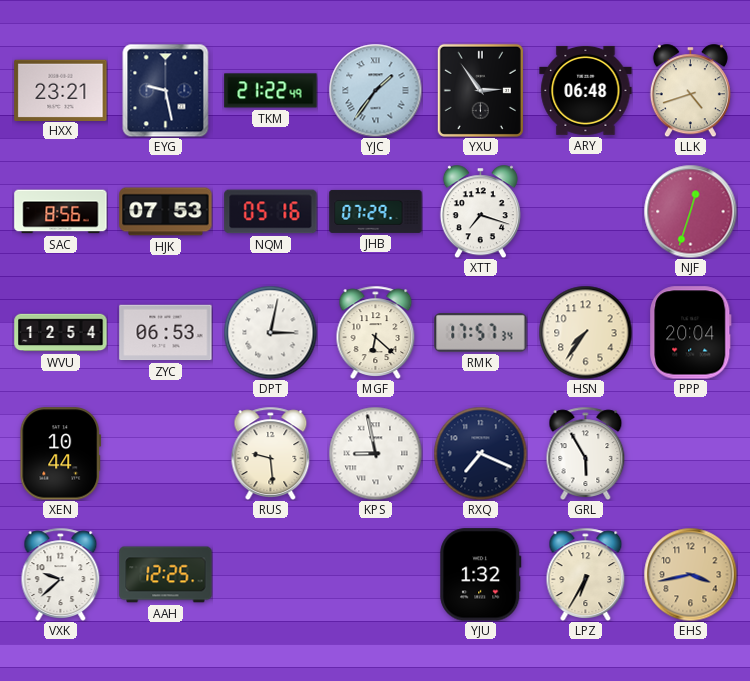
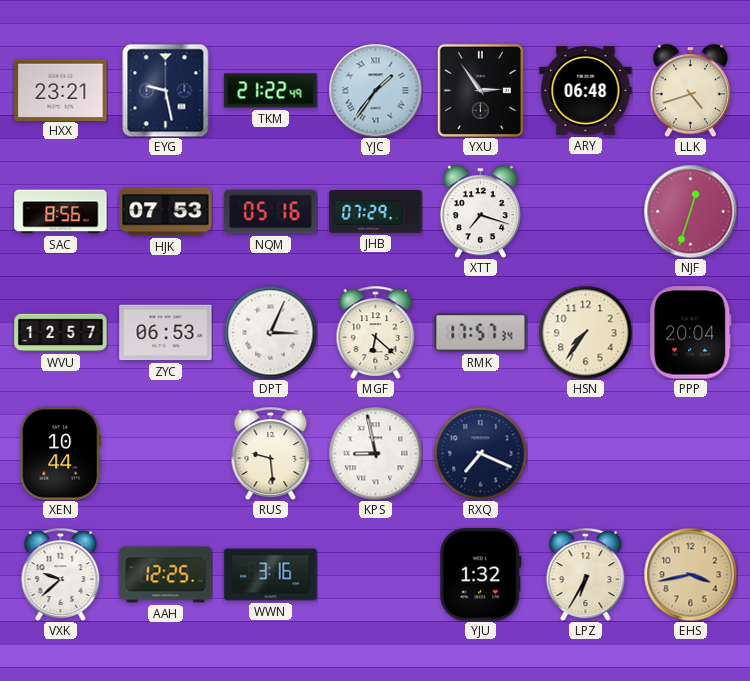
WVU: 12:54 -> 12:57 (61, 333)
DPT: 3:02 -> 3:04 (270, 332)
GRL: 5:55 -> none (586, 453)
WWN: none -> 3:16 (271, 575)
